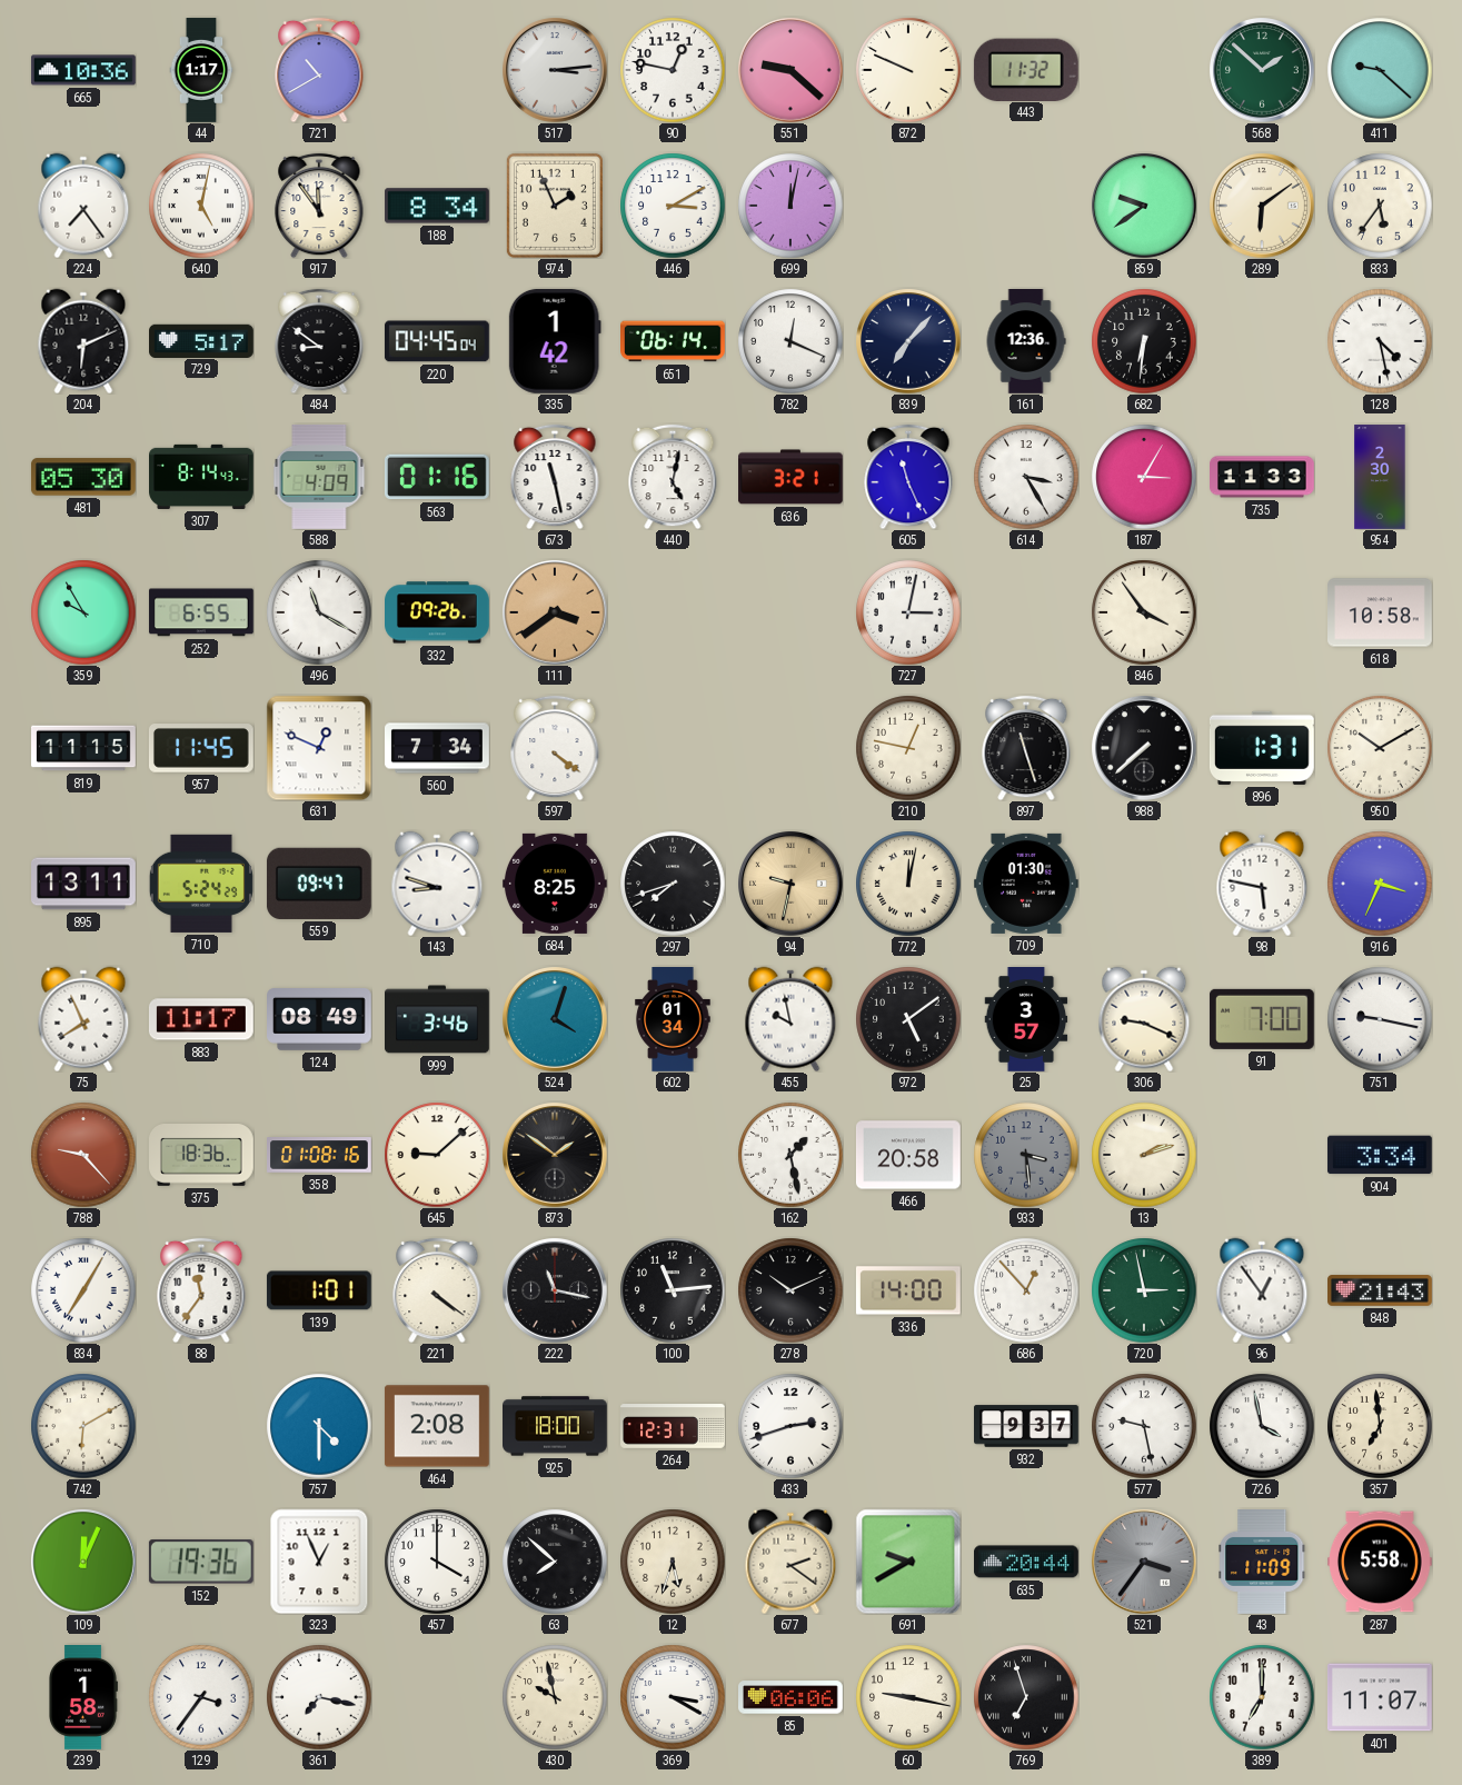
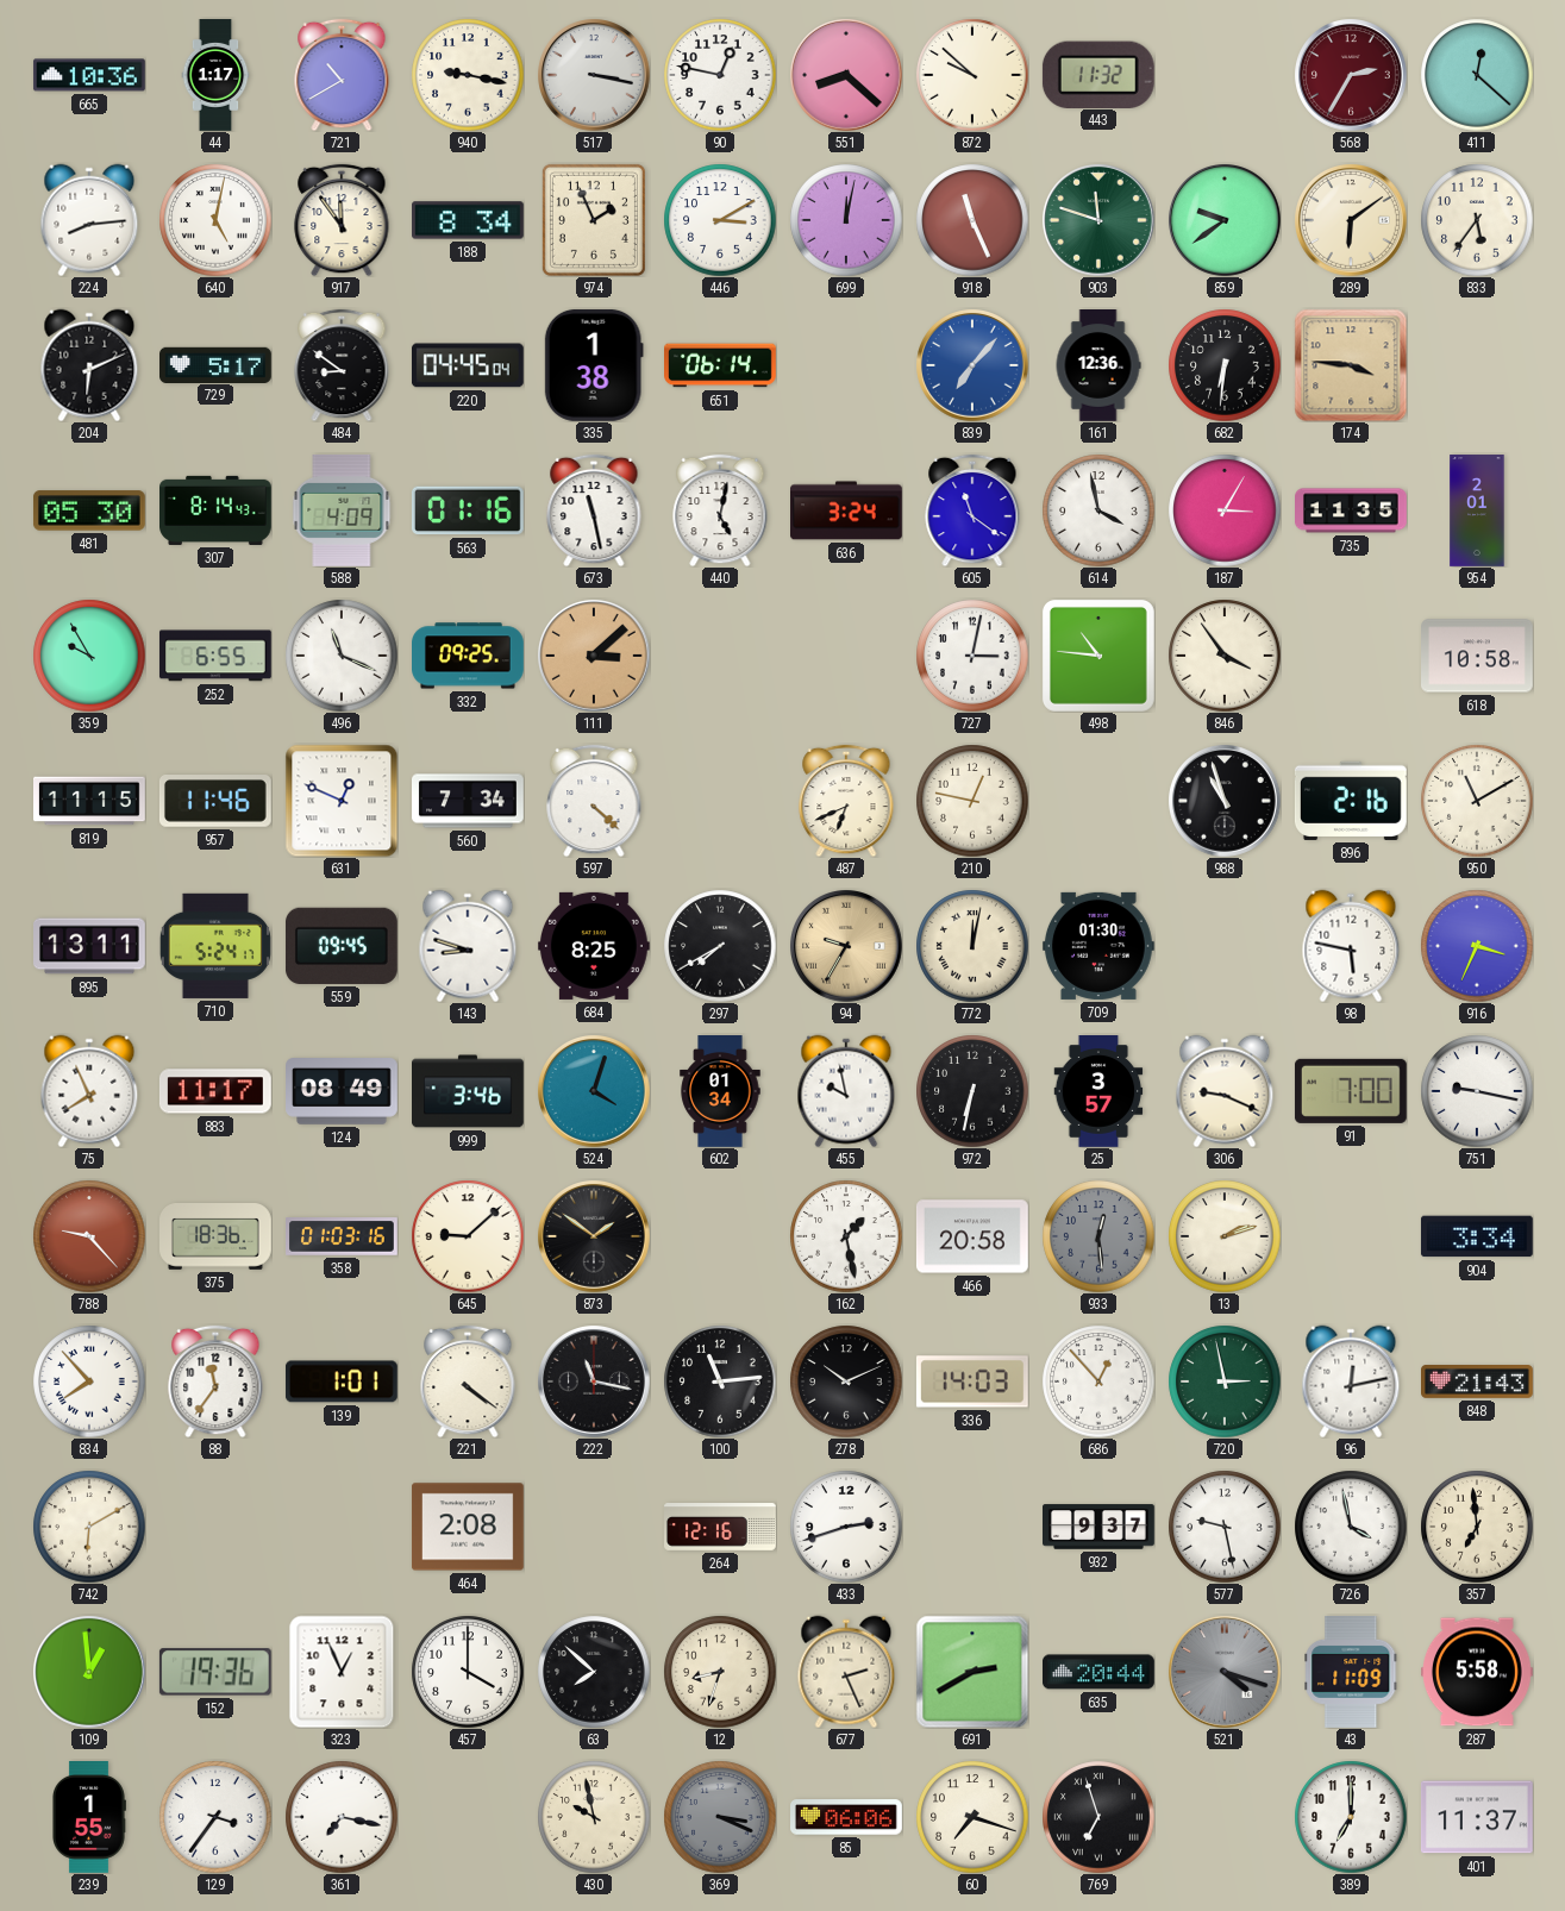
940: none -> 9:17 (468, 75)
517: 3:14 -> 3:17 (594, 75)
551: 9:22 -> 8:22 (846, 75)
872: 9:49 -> 9:52 (972, 75)
568: 1:52 -> 2:35 (1351, 75)
568 dial: green -> burgundy (1351, 75)
411: 9:22 -> 12:22 (1477, 75)
224: 7:24 -> 8:14 (89, 220)
918: none -> 11:26 (972, 220)
903: none -> 11:48 (1098, 220)
335: 1:42 -> 1:38 (594, 365)
782: 12:19 -> none (790, 341)
839 dial: navy -> blue (972, 365)
174: none -> 3:46 (1351, 365)
128: 4:28 -> none (1380, 341)
636: 3:21 -> 3:24 (847, 510)
605: 11:26 -> 11:21 (972, 510)
614: 3:25 -> 3:58 (1098, 510)
735: 11:33 -> 11:35 (1352, 510)
954: 2:30 -> 2:01 (1477, 510)
496: 11:20 -> 11:19 (342, 656)
332: 09:26 -> 09:25 (469, 656)
111: 3:39 -> 3:08 (594, 656)
498: none -> 10:46 (1098, 656)
957: 11:45 -> 11:46 (215, 802)
597: 4:21 -> 4:22 (594, 801)
487: none -> 6:41 (846, 801)
897: 11:27 -> none (1026, 748)
988: 7:38 -> 10:57 (1225, 801)
896: 1:31 -> 2:16 (1351, 801)
950: 10:10 -> 11:10 (1477, 801)
710: 5:24:29 -> 5:24:17 (215, 946)
559: 09:47 -> 09:45 (342, 946)
297: 7:42 -> 7:40 (720, 946)
94: 9:32 -> 9:35 (846, 946)
972: 5:09 -> 6:32 (972, 1091)
358: 01:08 -> 01:03 (343, 1236)
933: 3:29 -> 12:29 (1098, 1236)
834: 7:05 -> 7:53 (89, 1381)
336: 14:00 -> 14:03 (972, 1381)
96: 12:54 -> 12:13 (1351, 1381)
757: 4:30 -> none (319, 1426)
925: 18:00 -> none (556, 1426)
264: 12:31 -> 12:16 (721, 1528)
109: 12:04 -> 12:59 (89, 1672)
12: 5:33 -> 8:33 (720, 1672)
677: 2:21 -> 2:26 (846, 1672)
691: 9:40 -> 2:40 (972, 1672)
521: 3:36 -> 4:18 (1225, 1672)
239: 1:58 -> 1:55 (89, 1818)
369: 3:20 -> 3:19 (720, 1817)
369 dial: white -> grey (720, 1817)
60: 9:17 -> 7:18 (972, 1817)
401: 11:07 -> 11:37 (1477, 1817)
